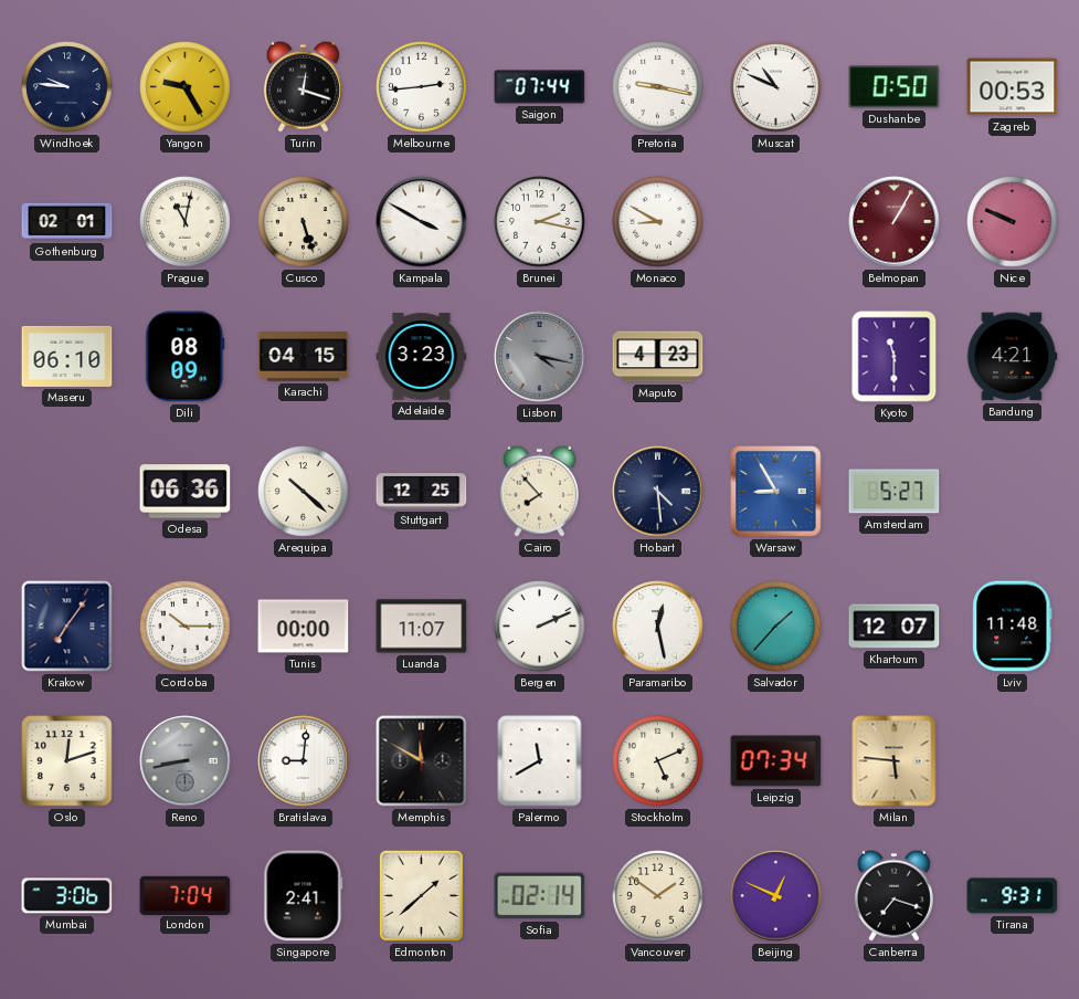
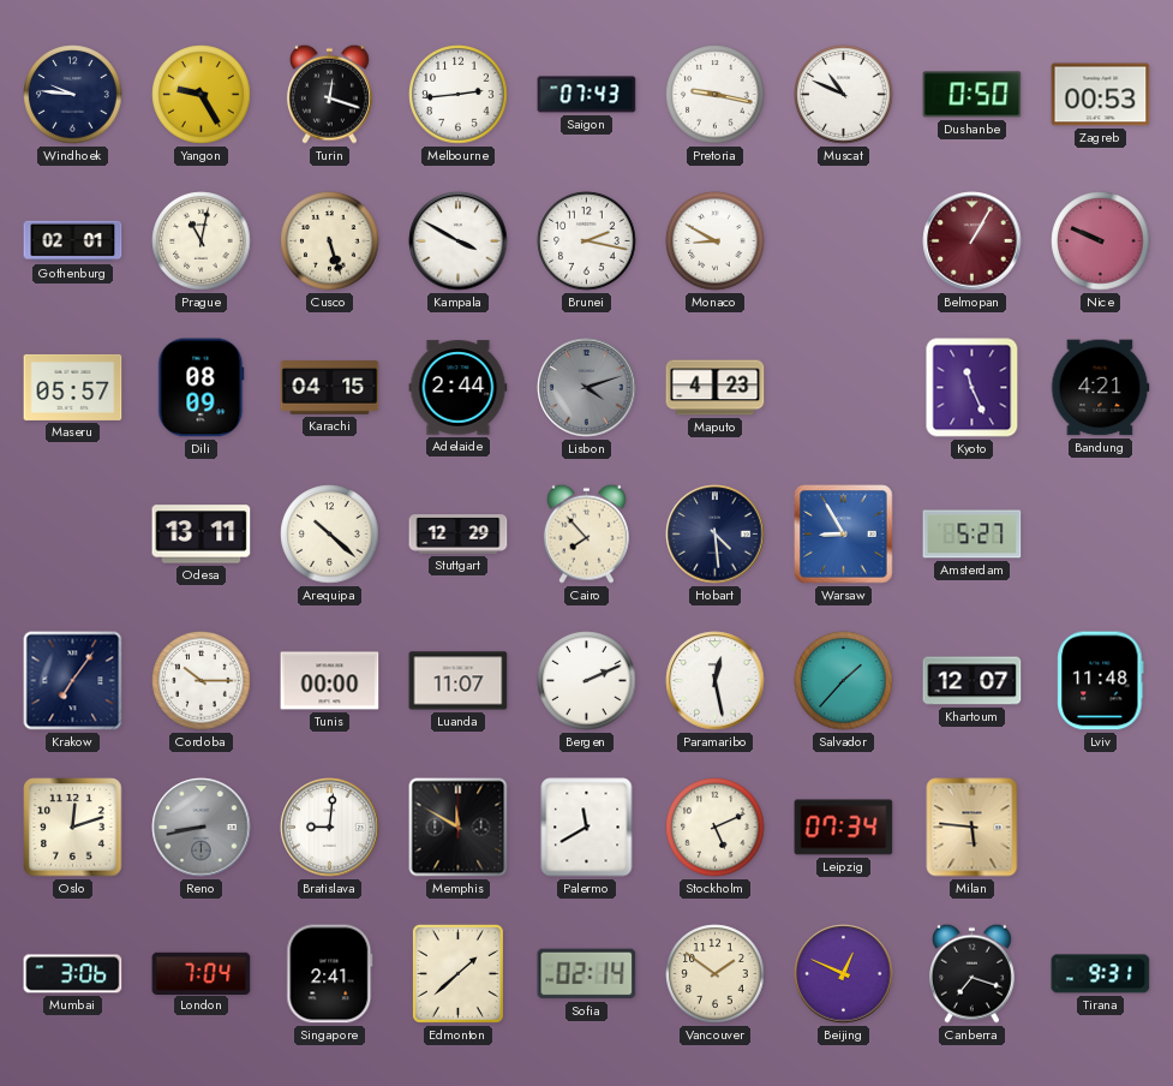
Saigon: 07:44 -> 07:43 (587, 95)
Maseru: 06:10 -> 05:57 (73, 387)
Adelaide: 3:23 -> 2:44 (459, 388)
Lisbon: 4:17 -> 4:12 (587, 388)
Kyoto: 11:30 -> 11:26 (972, 388)
Odesa: 06:36 -> 13:11 (202, 535)
Stuttgart: 12:25 -> 12:29 (459, 535)
